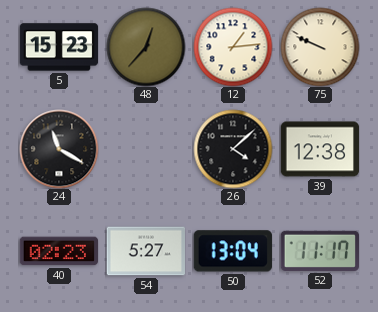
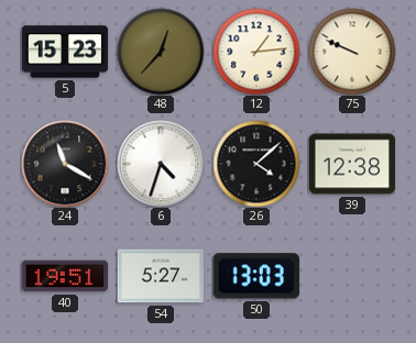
6: none -> 4:33 (161, 164)
40: 02:23 -> 19:51 (64, 276)
50: 13:04 -> 13:03 (256, 276)
52: 11:17 -> none (319, 251)
